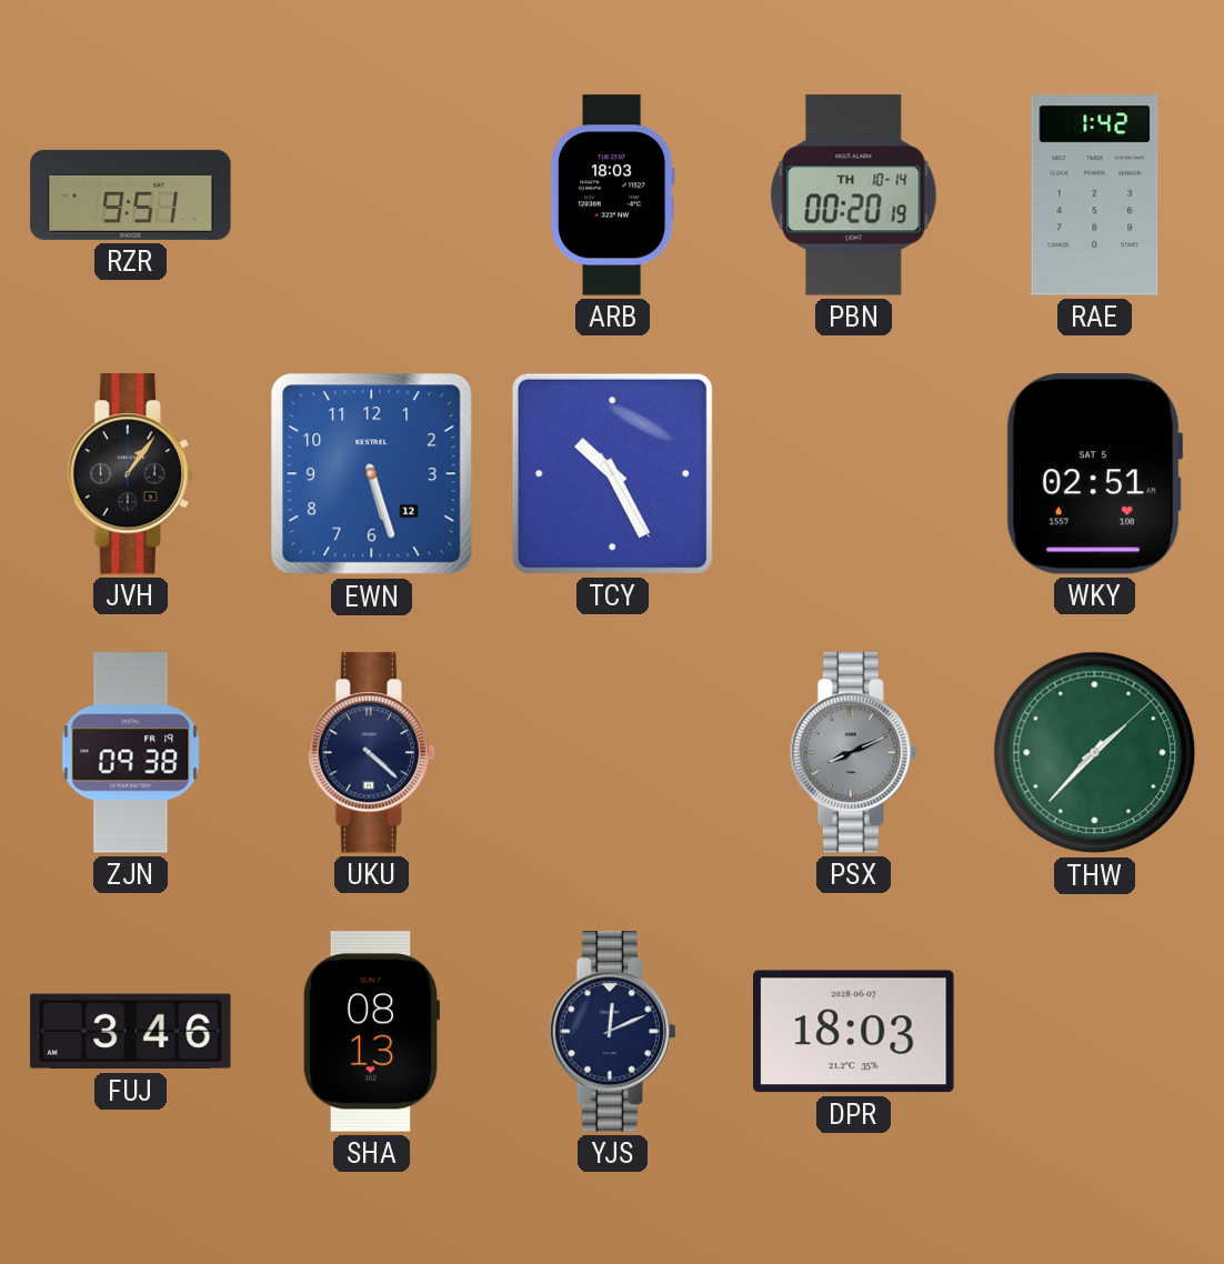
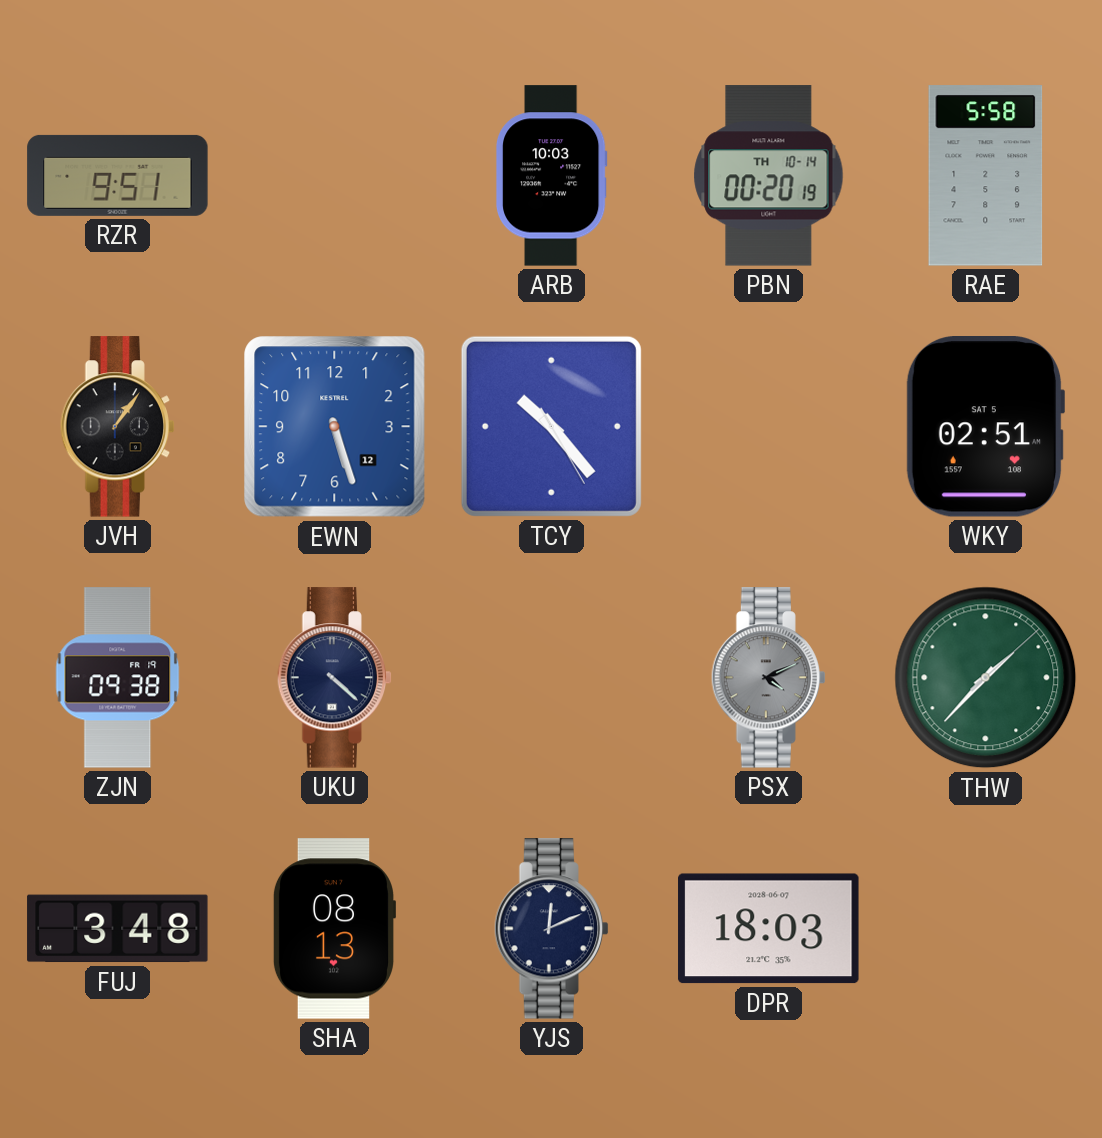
ARB: 18:03 -> 10:03 (551, 176)
RAE: 1:42 -> 5:58 (986, 176)
TCY: 10:25 -> 10:23 (551, 426)
PSX: 8:11 -> 4:11 (769, 678)
FUJ: 3:46 -> 3:48 (118, 929)
